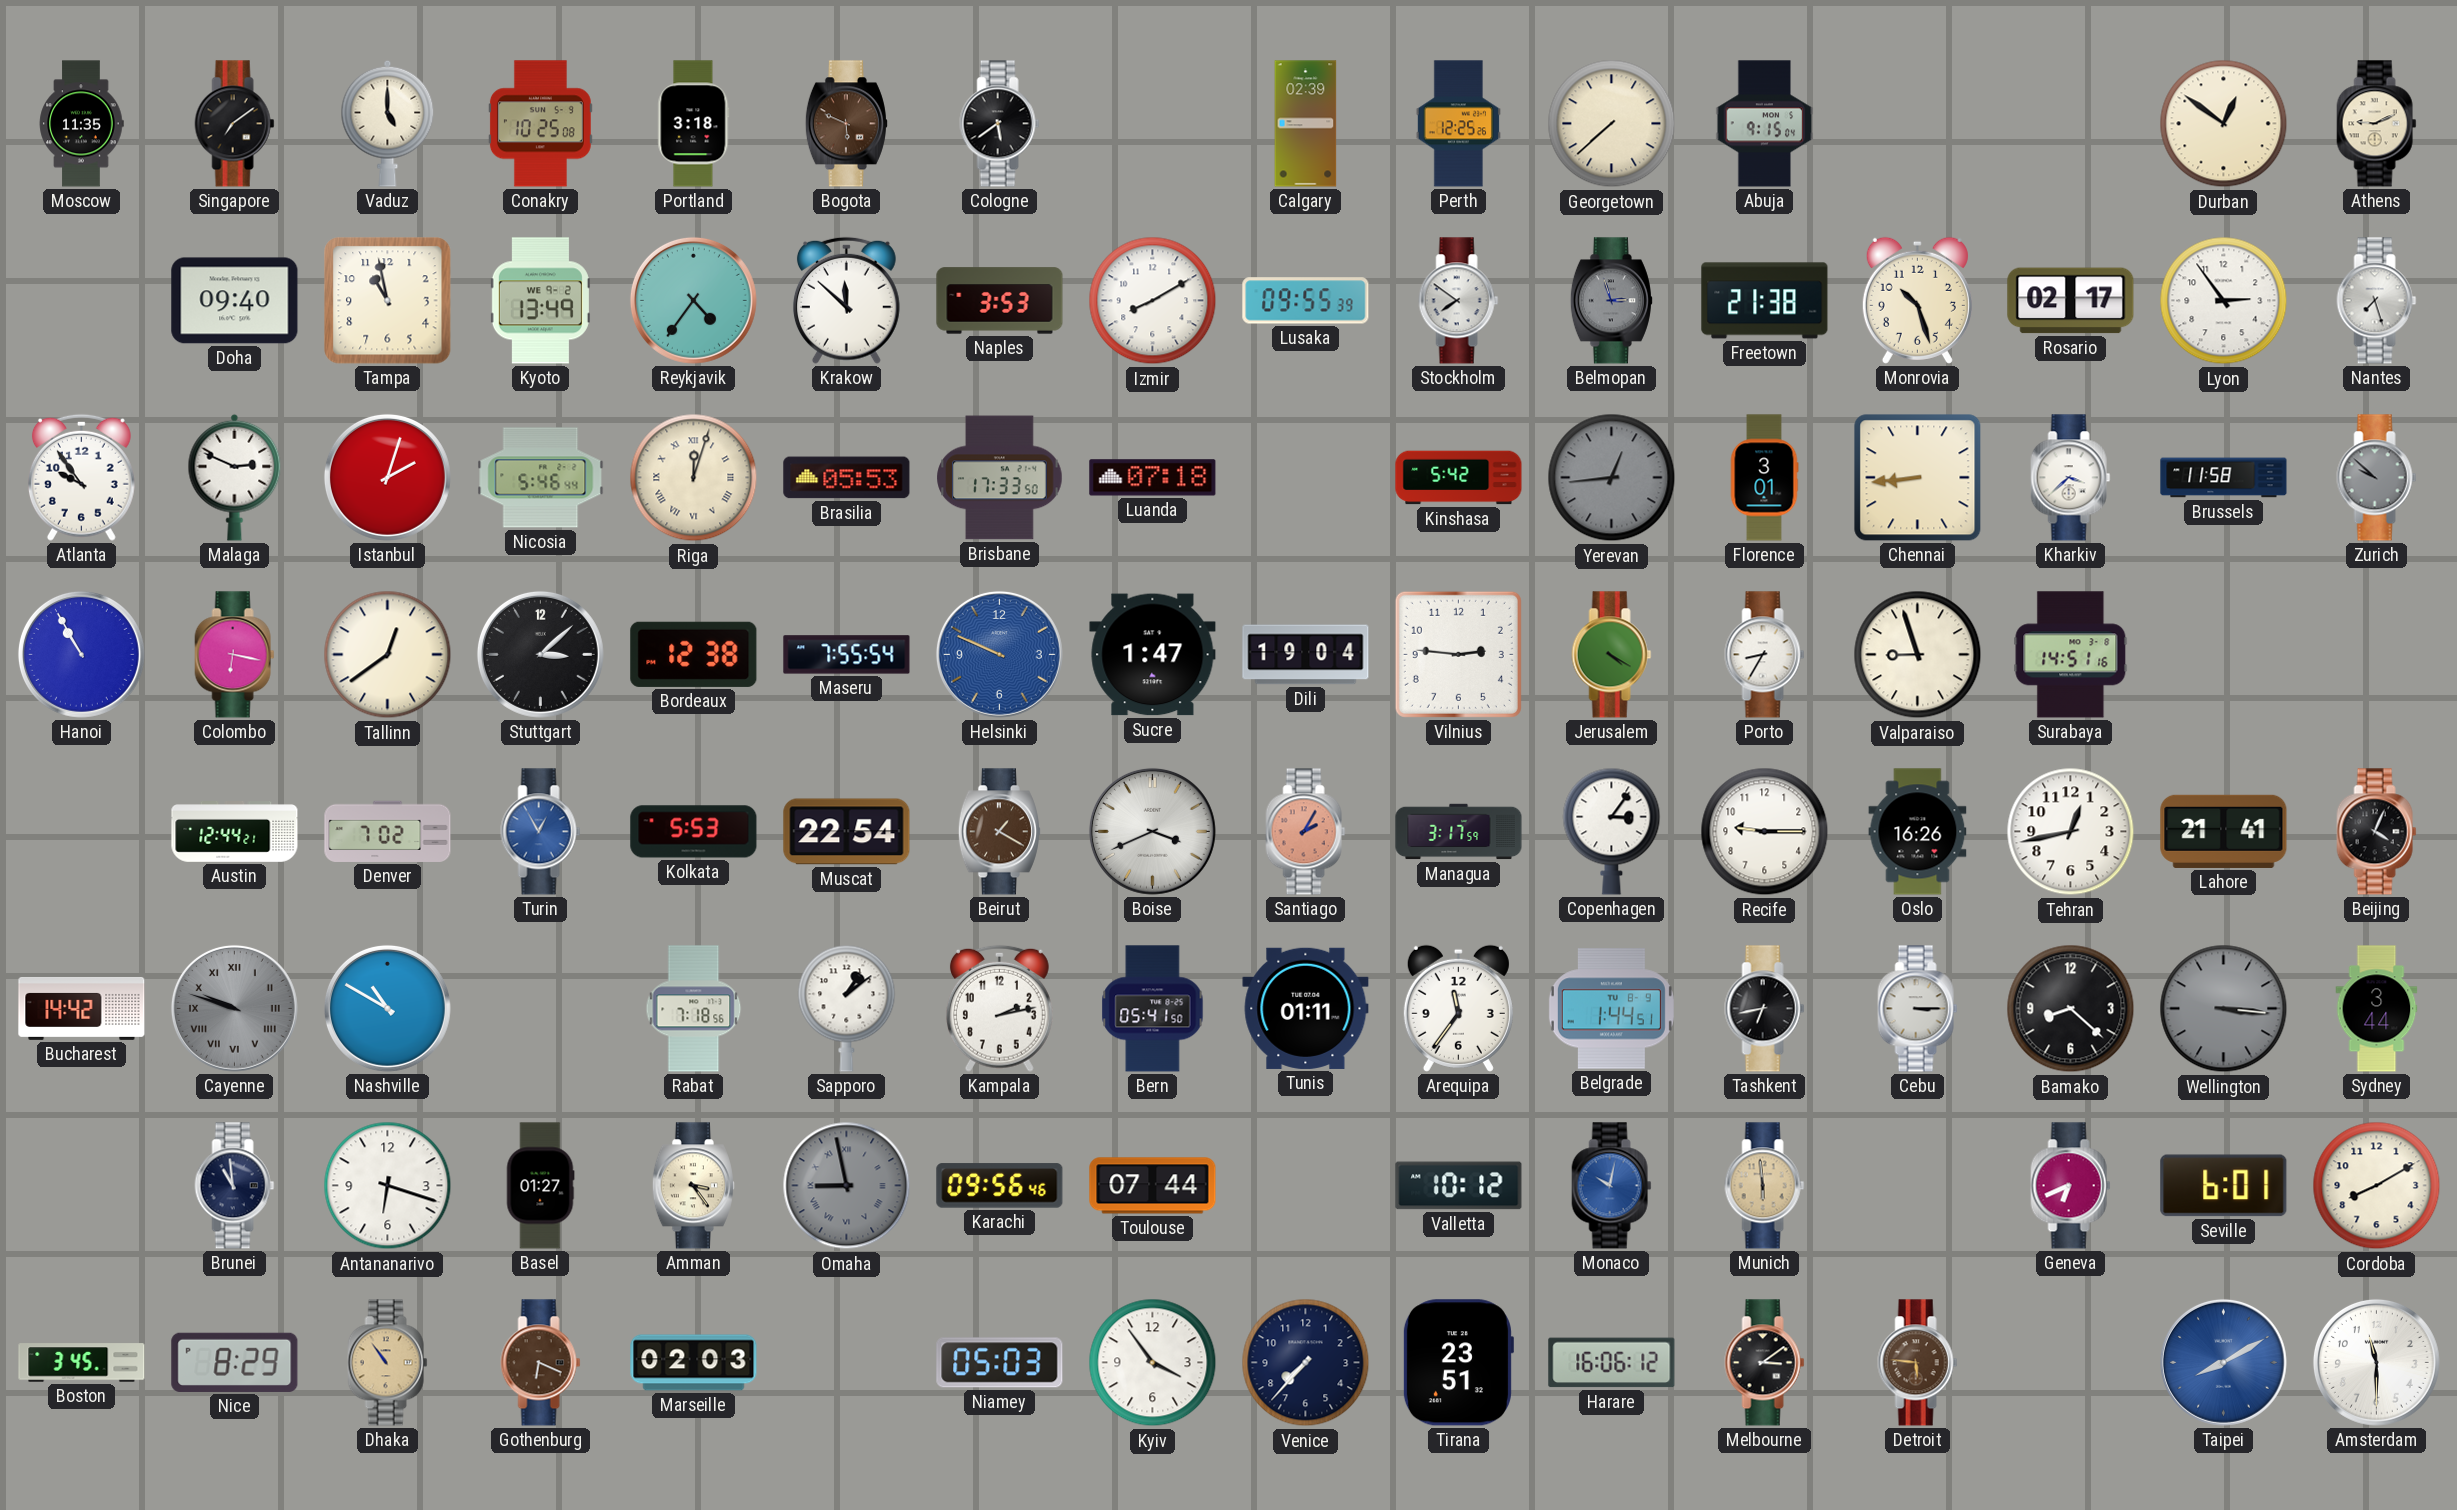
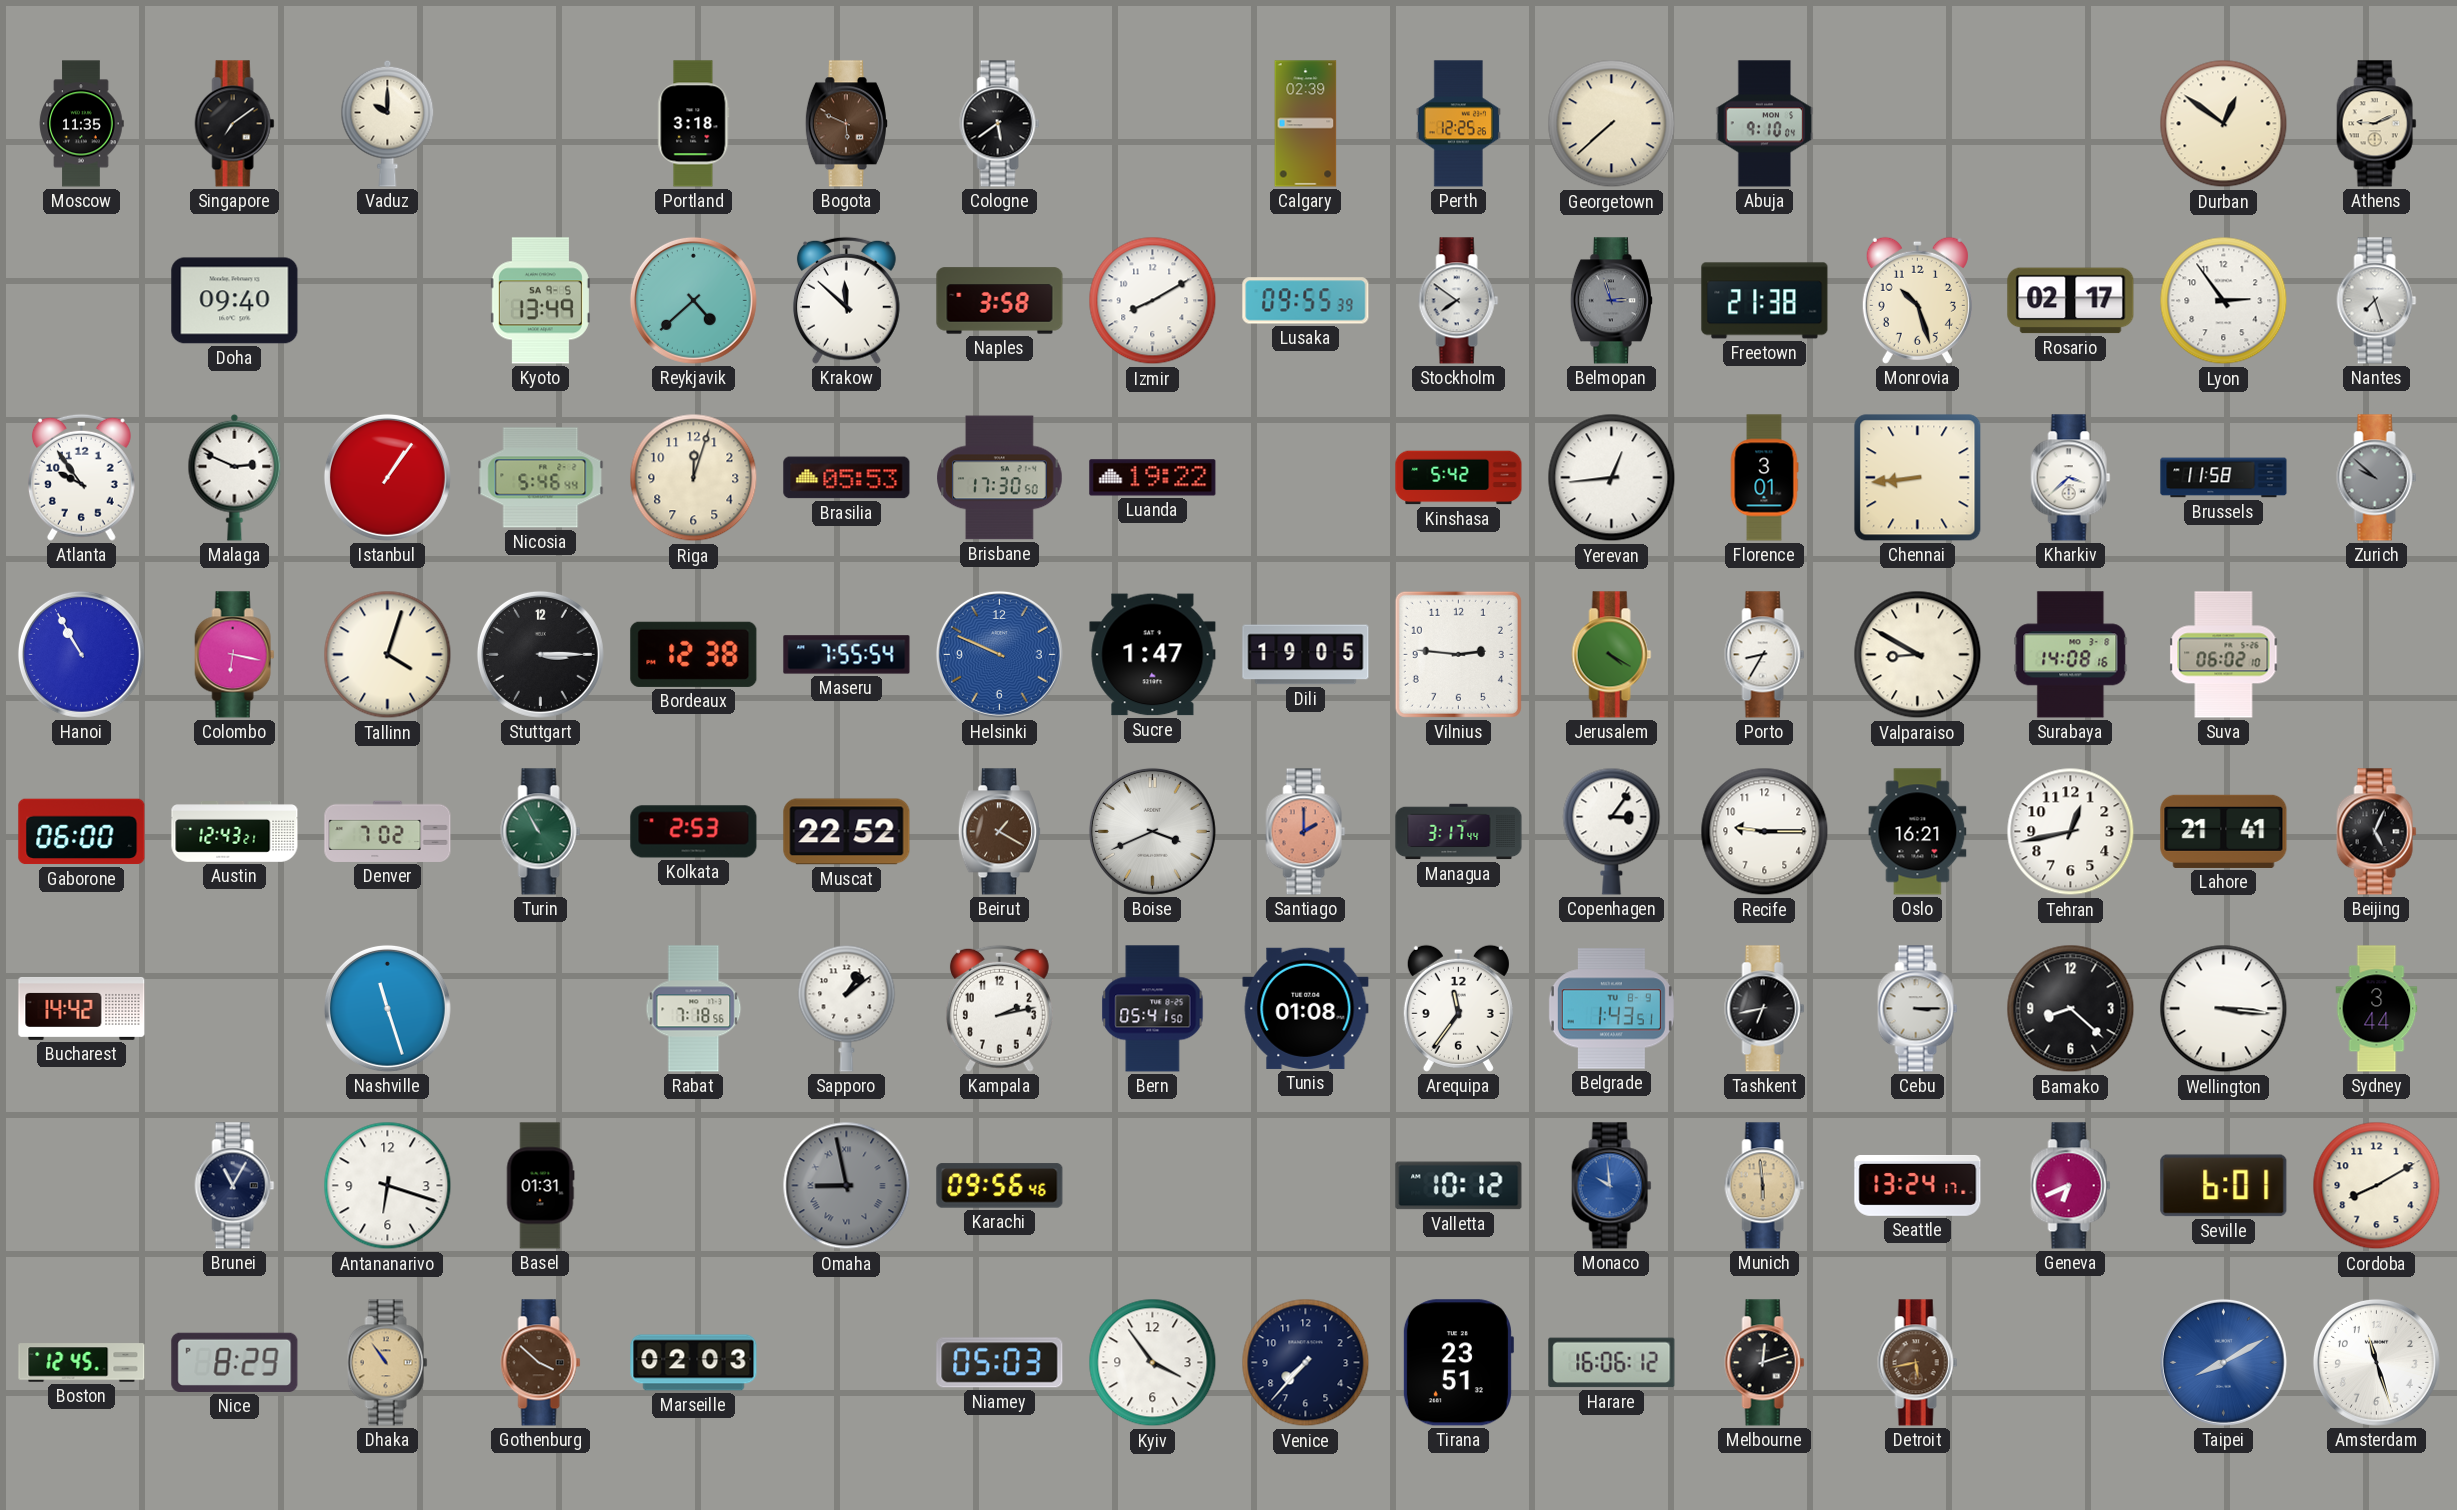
Vaduz: 5:00 -> 10:00 (388, 123)
Conakry: 10:25 -> none (540, 124)
Abuja: 9:15 -> 9:10 (1765, 124)
Tampa: 10:58 -> none (388, 301)
Kyoto date: WE 9-2 -> SA 9-5 (540, 301)
Reykjavik: 4:36 -> 4:38 (693, 300)
Naples: 3:53 -> 3:58 (1000, 301)
Istanbul: 2:03 -> 1:06 (387, 477)
Riga numerals: Roman -> Arabic (694, 478)
Brisbane: 17:33 -> 17:30 (1000, 478)
Luanda: 07:18 -> 19:22 (1153, 478)
Yerevan dial: grey -> white (1612, 478)
Tallinn: 12:39 -> 4:03 (388, 655)
Stuttgart: 3:08 -> 3:15 (540, 654)
Dili: 19:04 -> 19:05 (1306, 655)
Valparaiso: 8:57 -> 8:50 (1918, 655)
Surabaya: 14:51 -> 14:08 (2071, 655)
Suva: none -> 06:02 (2224, 655)
Gaborone: none -> 06:00 (82, 832)
Austin: 12:44 -> 12:43 (235, 832)
Turin: 12:55 -> 10:55 (541, 832)
Turin dial: blue -> green (541, 832)
Kolkata: 5:53 -> 2:53 (694, 832)
Muscat: 22:54 -> 22:52 (847, 832)
Santiago: 2:05 -> 2:00 (1306, 832)
Managua: 3:17:59 -> 3:17:44 (1459, 832)
Oslo: 16:26 -> 16:21 (1918, 832)
Beijing: 4:04 -> 5:04 (2377, 832)
Cayenne: 9:48 -> none (234, 1008)
Nashville: 10:50 -> 11:27 (387, 1008)
Tunis: 01:11 -> 01:08 (1306, 1008)
Belgrade: 1:44 -> 1:43 (1611, 1009)
Wellington dial: grey -> white (2224, 1009)
Brunei: 10:59 -> 11:05 (235, 1186)
Basel: 01:27 -> 01:31 (540, 1186)
Amman: 3:24 -> none (693, 1186)
Toulouse: 07:44 -> none (1153, 1186)
Monaco: 10:02 -> 9:59 (1612, 1186)
Seattle: none -> 13:24 (1918, 1185)
Boston: 3:45 -> 12:45 (82, 1363)
Gothenburg: 6:19 -> 3:52 (541, 1363)
Melbourne: 3:09 -> 12:12 (1765, 1363)
Detroit: 5:46 -> 5:43 (1918, 1363)
Amsterdam: 11:30 -> 11:27 (2376, 1362)
